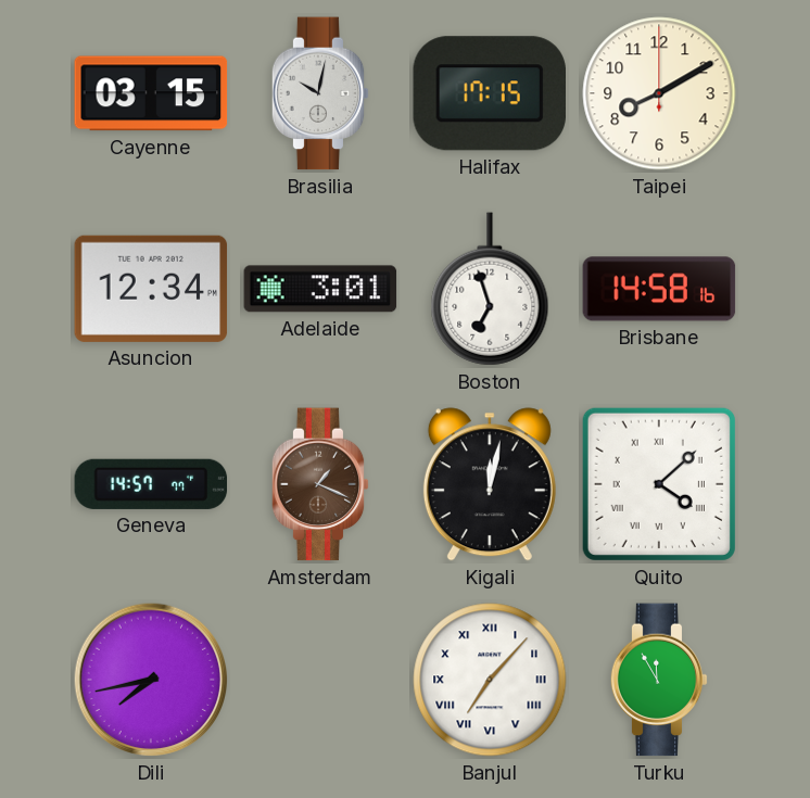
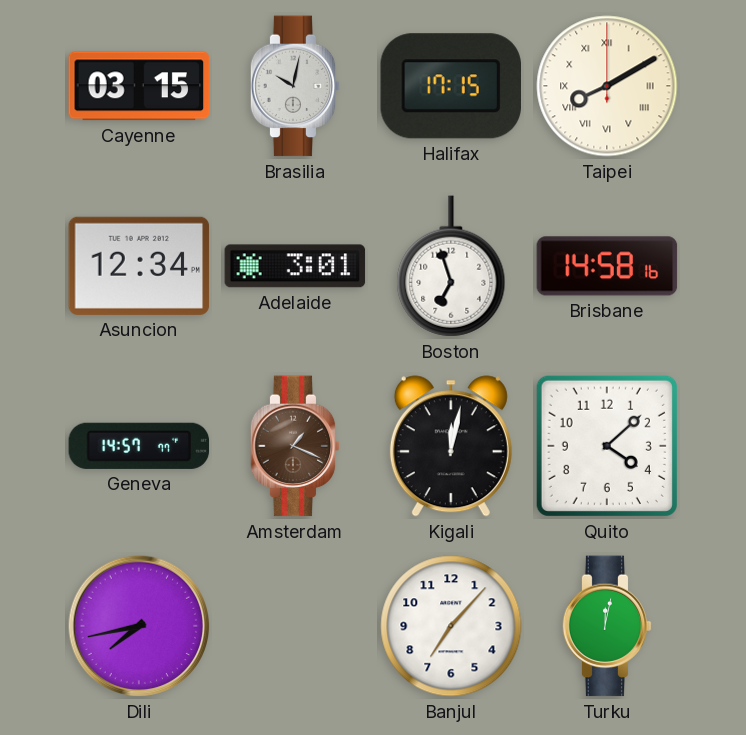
Taipei numerals: Arabic -> Roman (607, 86)
Quito numerals: Roman -> Arabic (607, 446)
Banjul numerals: Roman -> Arabic (451, 626)
Turku: 11:55 -> 12:02 (607, 626)
